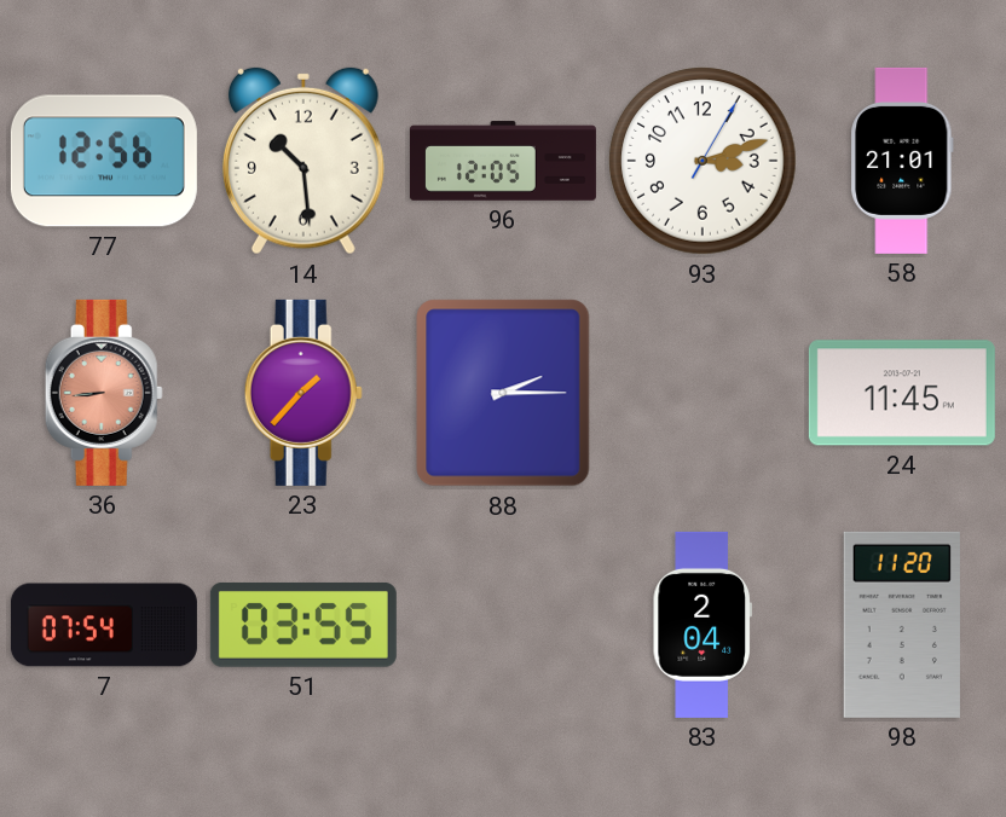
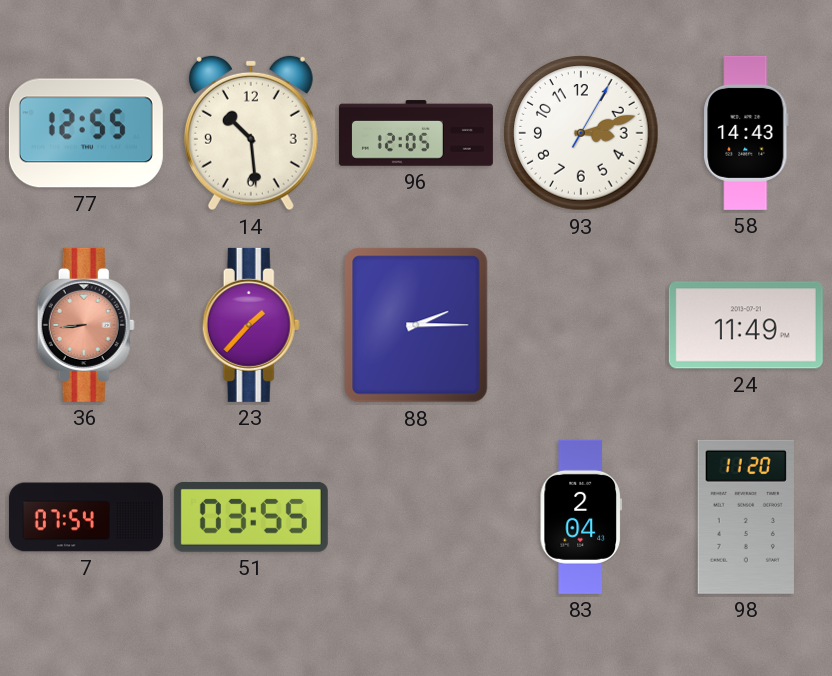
77: 12:56 -> 12:55 (86, 133)
58: 21:01 -> 14:43 (746, 133)
24: 11:45 -> 11:49 (746, 325)
